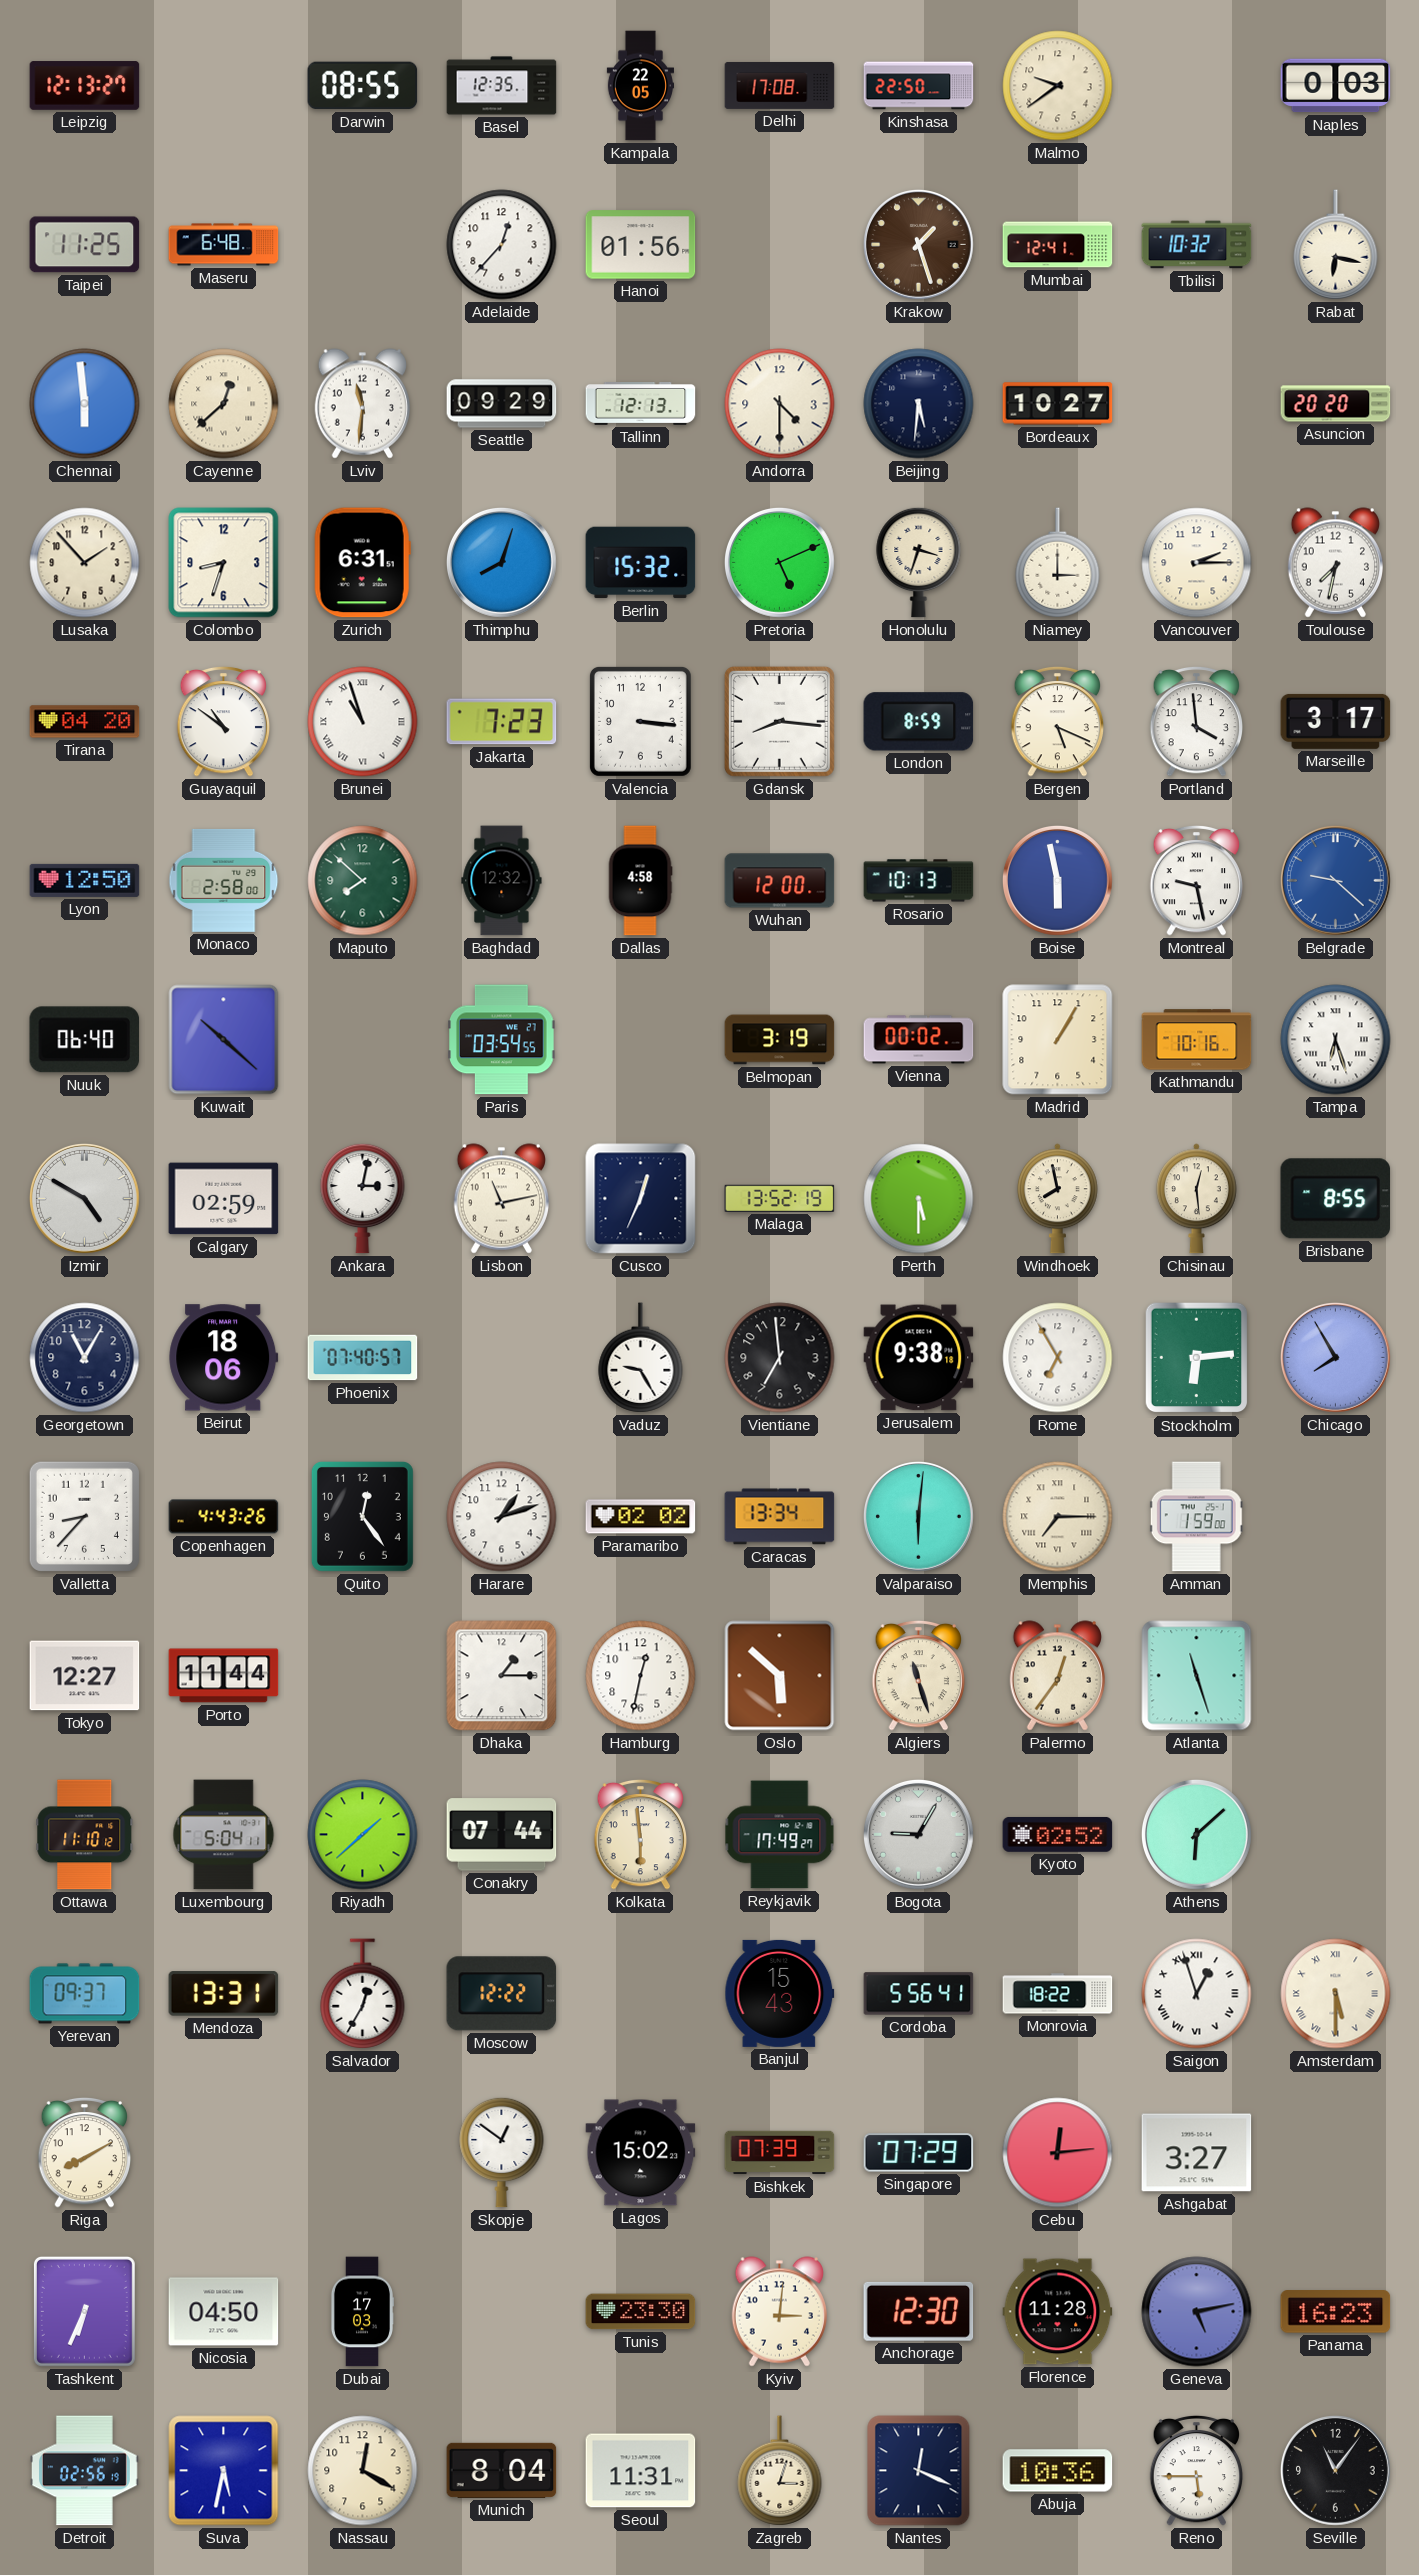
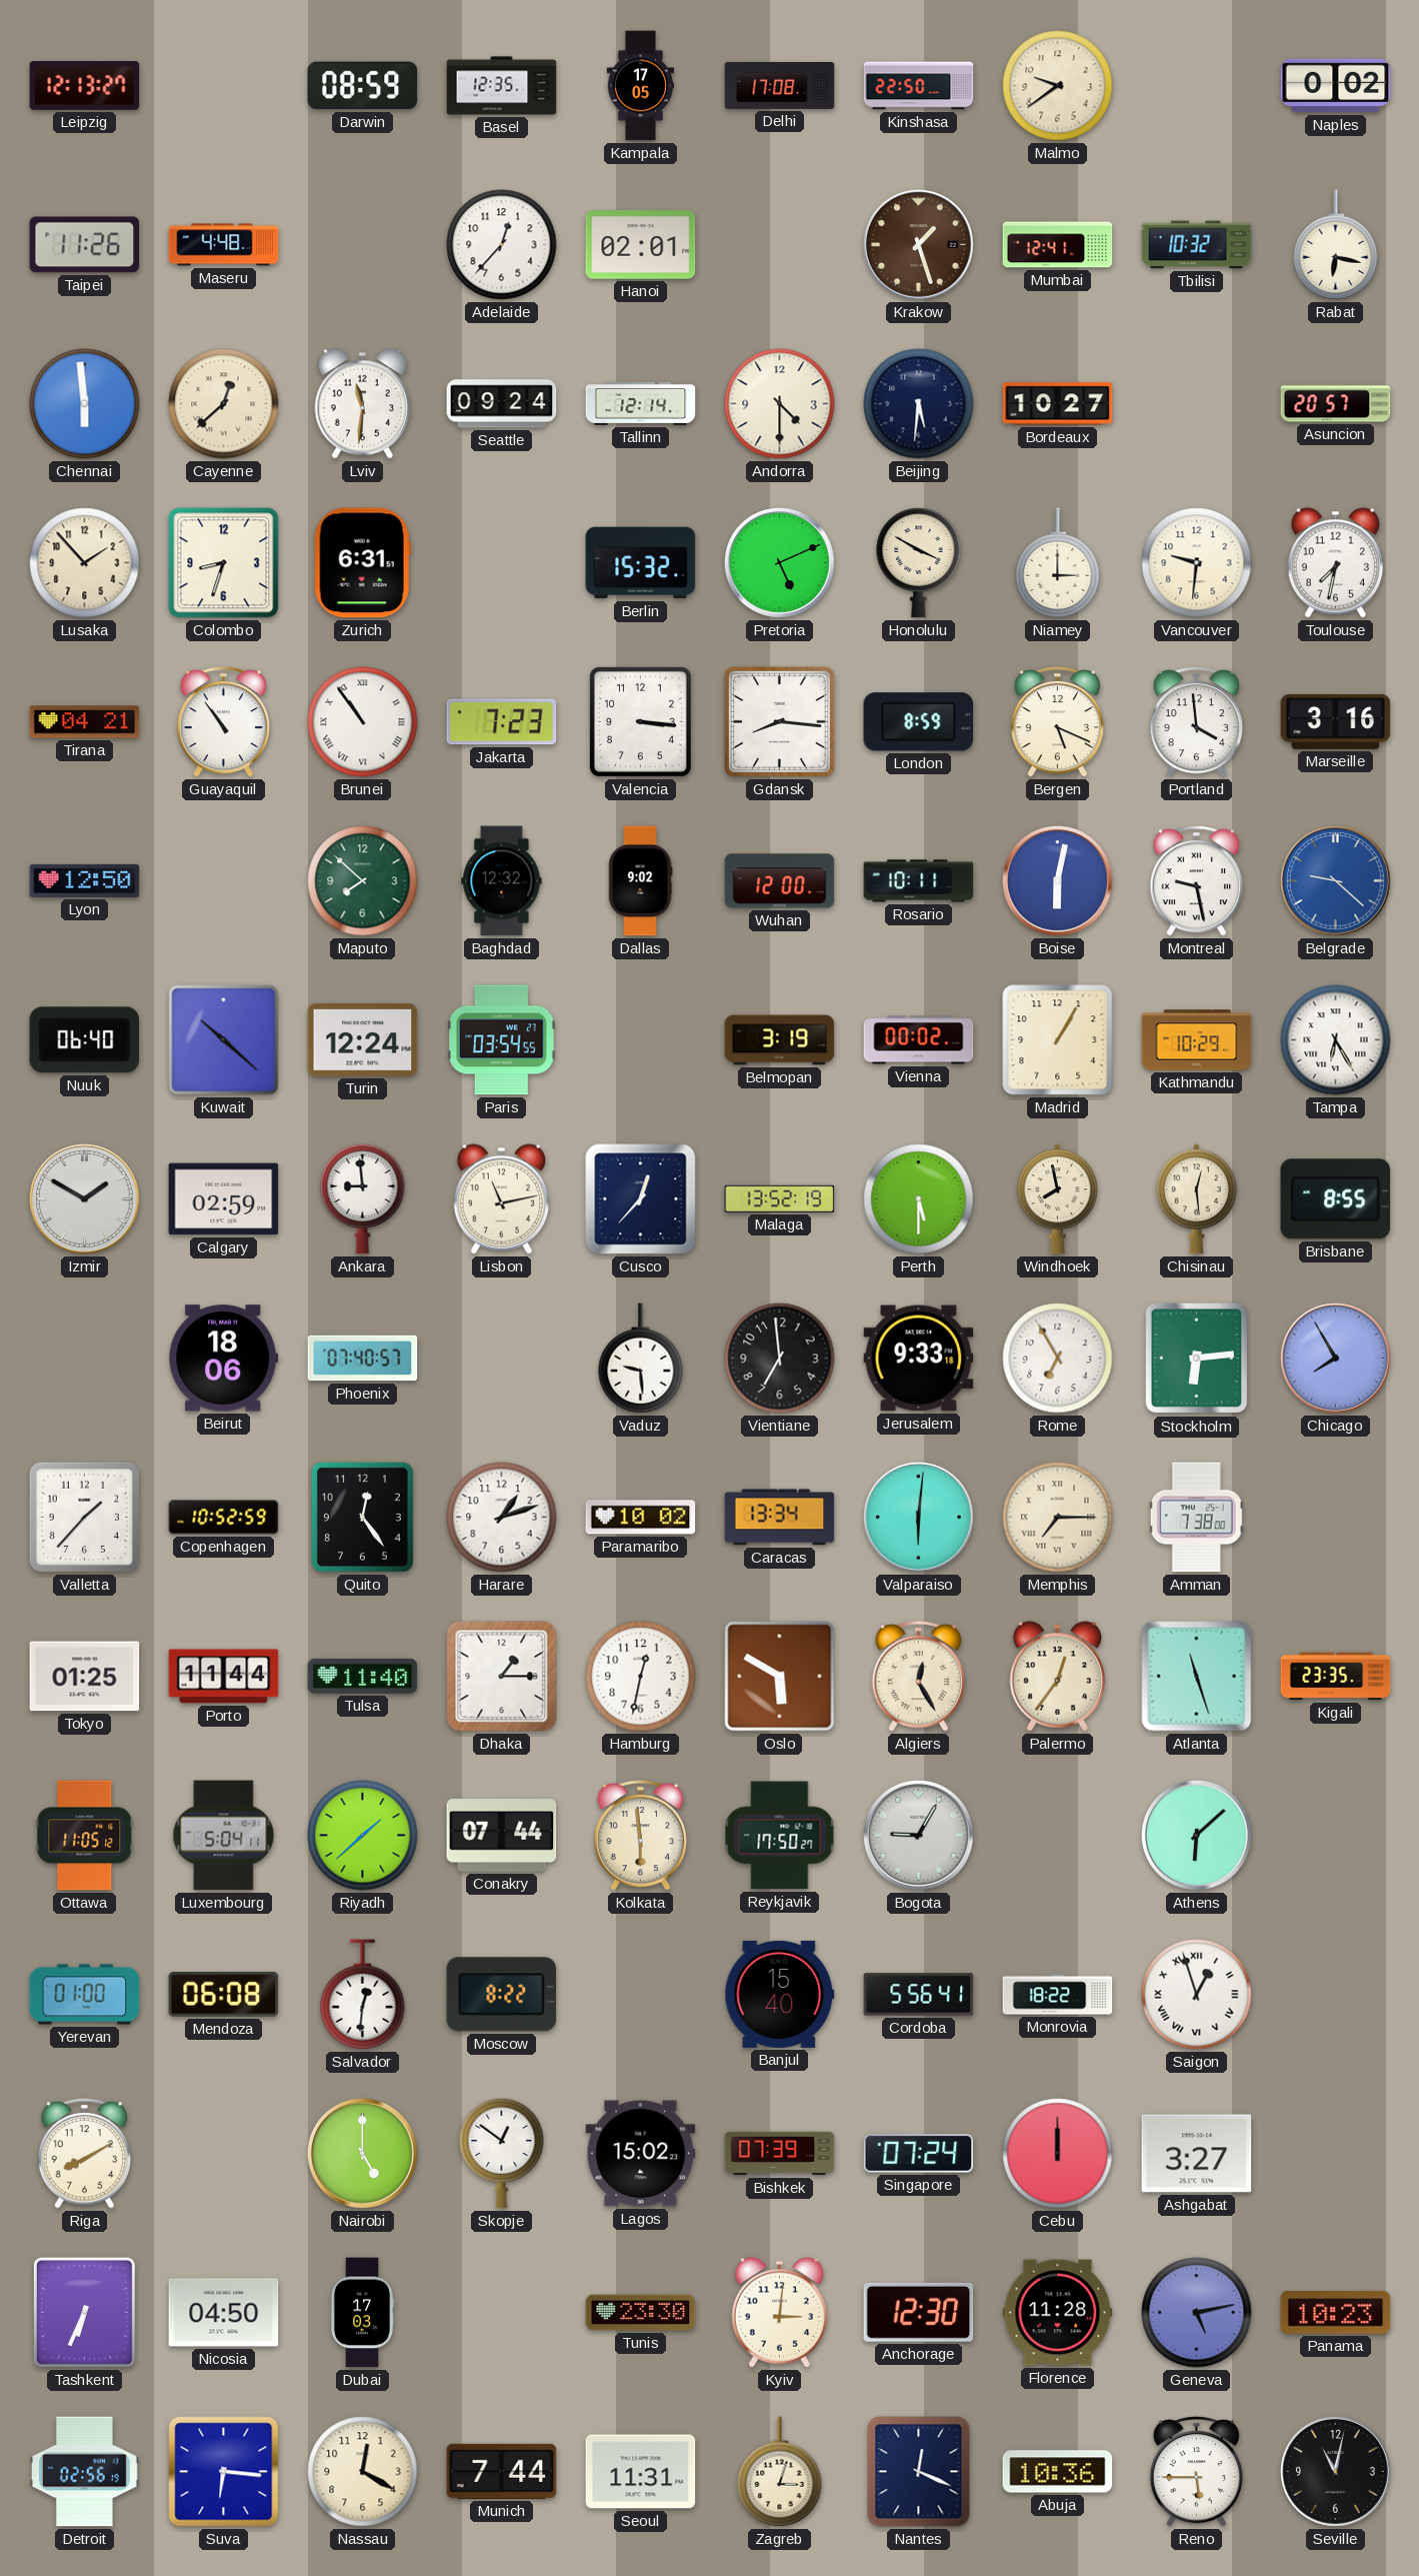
Darwin: 08:55 -> 08:59 (363, 86)
Kampala: 22:05 -> 17:05 (640, 86)
Naples: 0:03 -> 0:02 (1336, 86)
Taipei: 11:25 -> 11:26 (85, 245)
Maseru: 6:48 -> 4:48 (224, 245)
Hanoi: 01:56 -> 02:01 (641, 245)
Seattle: 09:29 -> 09:24 (502, 404)
Tallinn: 12:13 -> 12:14 (641, 404)
Asuncion: 20:20 -> 20:57 (1336, 404)
Thimphu: 8:03 -> none (502, 563)
Honolulu: 3:33 -> 3:50 (919, 562)
Vancouver: 2:15 -> 9:31 (1197, 563)
Tirana: 04:20 -> 04:21 (85, 722)
Guayaquil: 10:51 -> 10:54 (224, 721)
Brunei: 10:57 -> 10:54 (363, 722)
Marseille: 3:17 -> 3:16 (1336, 721)
Monaco: 2:58 -> none (224, 880)
Dallas: 4:58 -> 9:02 (640, 881)
Rosario: 10:13 -> 10:11 (919, 881)
Boise: 5:58 -> 6:02 (1058, 881)
Turin: none -> 12:24 (363, 1039)
Kathmandu: 10:16 -> 10:29 (1197, 1040)
Tampa: 6:27 -> 6:25 (1336, 1040)
Izmir: 4:50 -> 1:50 (85, 1199)
Ankara: 3:02 -> 8:59 (363, 1198)
Cusco: 12:34 -> 12:37 (641, 1199)
Georgetown: 11:05 -> none (85, 1358)
Vaduz: 9:25 -> 9:29 (641, 1359)
Jerusalem: 9:38 -> 9:33 (919, 1359)
Valletta: 8:37 -> 1:37 (84, 1517)
Copenhagen: 4:43 -> 10:52 (224, 1518)
Paramaribo: 02:02 -> 10:02 (641, 1518)
Amman: 1:59 -> 7:38 (1196, 1518)
Tokyo: 12:27 -> 01:25 (85, 1677)
Tulsa: none -> 11:40 (363, 1676)
Oslo: 5:52 -> 5:50 (780, 1677)
Algiers: 11:27 -> 12:25 (919, 1676)
Kigali: none -> 23:35 (1336, 1677)
Ottawa: 11:10 -> 11:05 (85, 1836)
Reykjavik: 17:49 -> 17:50 (780, 1836)
Kyoto: 02:52 -> none (1058, 1834)
Yerevan: 09:37 -> 01:00 (85, 1995)
Mendoza: 13:31 -> 06:08 (224, 1995)
Salvador: 12:35 -> 12:31 (363, 1995)
Moscow: 12:22 -> 8:22 (502, 1995)
Banjul: 15:43 -> 15:40 (780, 1994)
Amsterdam: 5:30 -> none (1336, 1994)
Nairobi: none -> 5:00 (363, 2154)
Singapore: 07:29 -> 07:24 (919, 2154)
Cebu: 12:14 -> 12:00 (1058, 2154)
Panama: 16:23 -> 10:23 (1336, 2313)
Suva: 5:32 -> 6:16 (224, 2472)
Munich: 8:04 -> 7:44 (502, 2471)
Seville: 11:06 -> 11:02 (1336, 2472)
